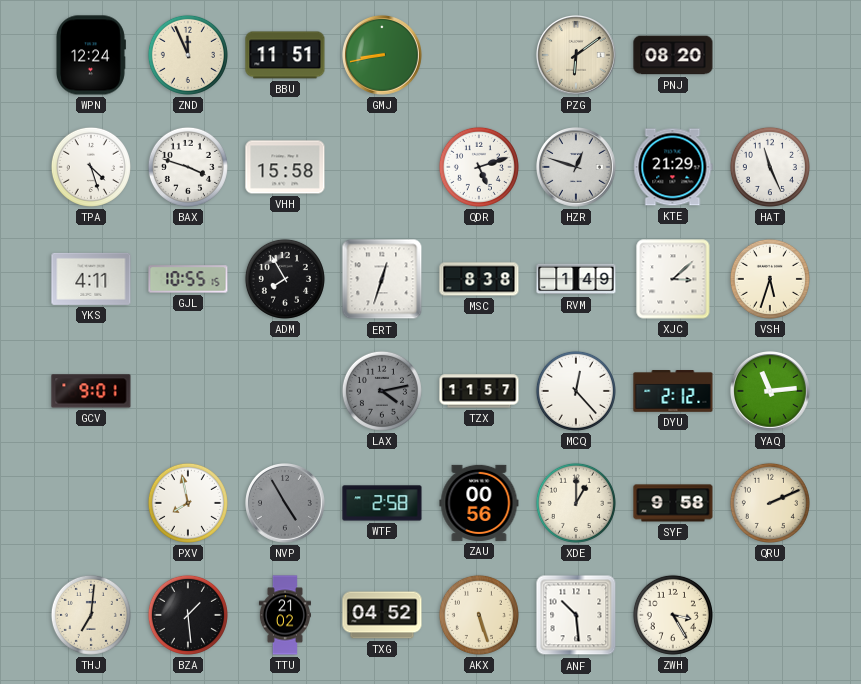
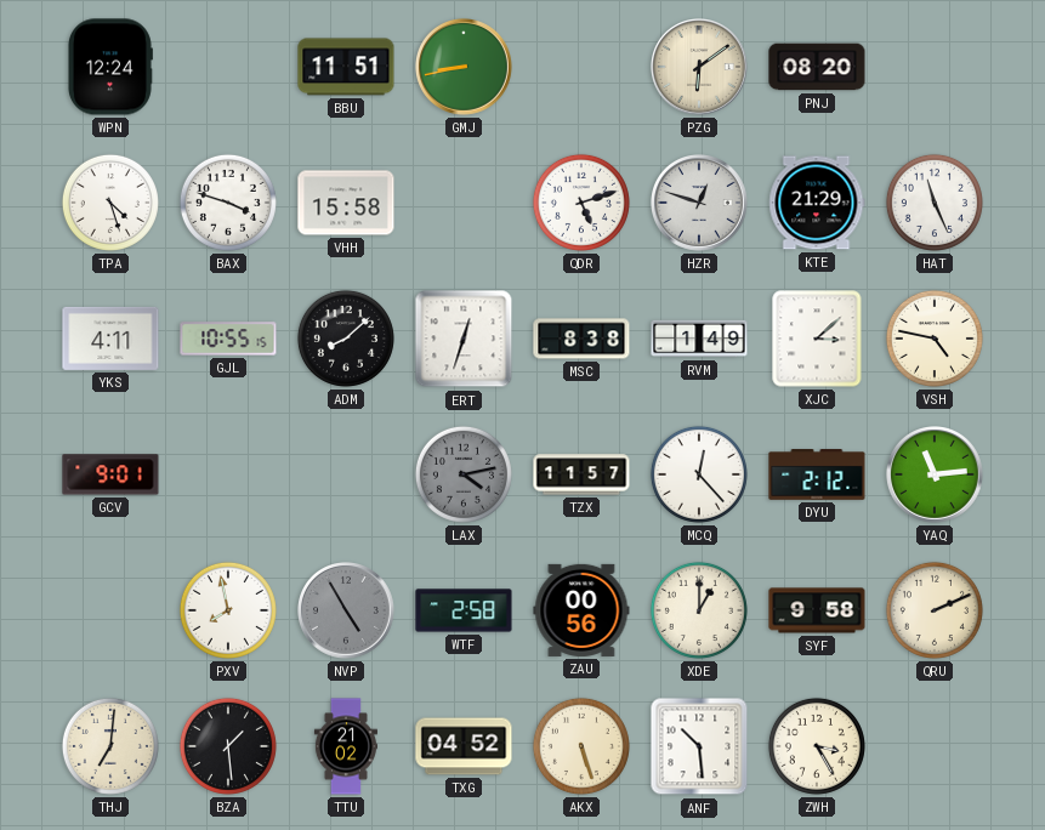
ZND: 11:56 -> none (188, 55)
ADM: 7:55 -> 8:08 (346, 339)
VSH: 5:33 -> 4:47 (935, 339)
